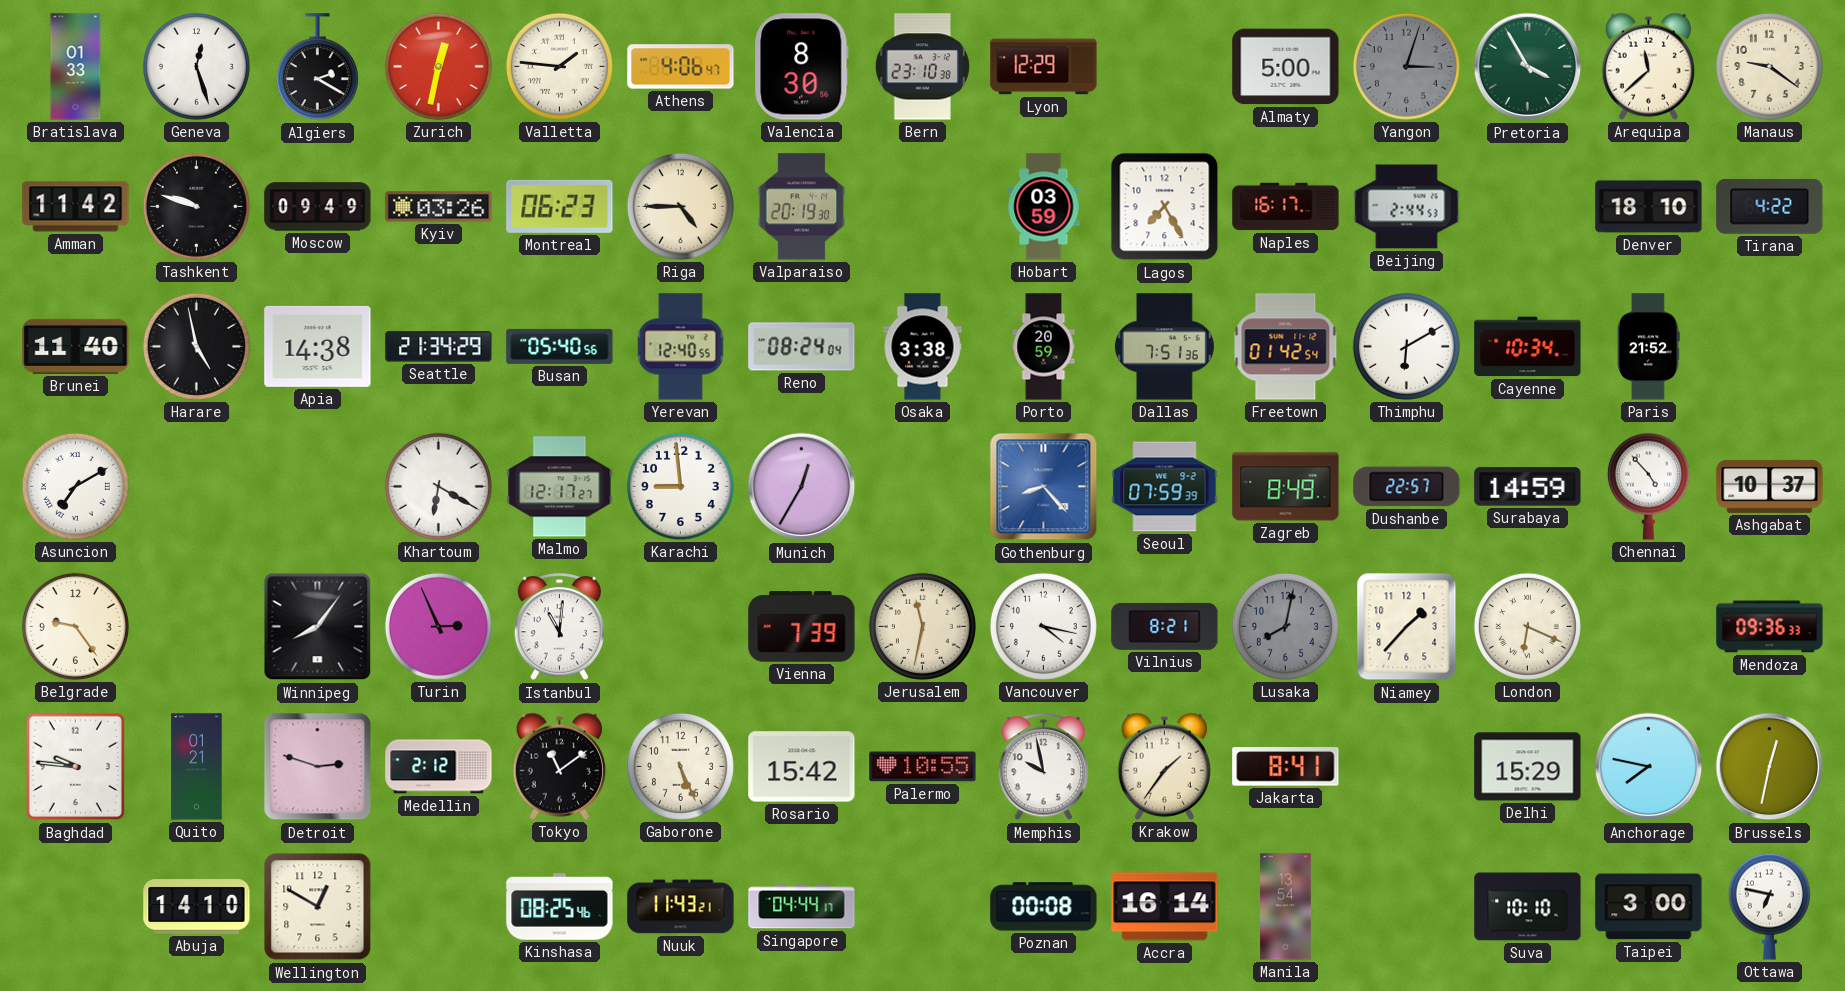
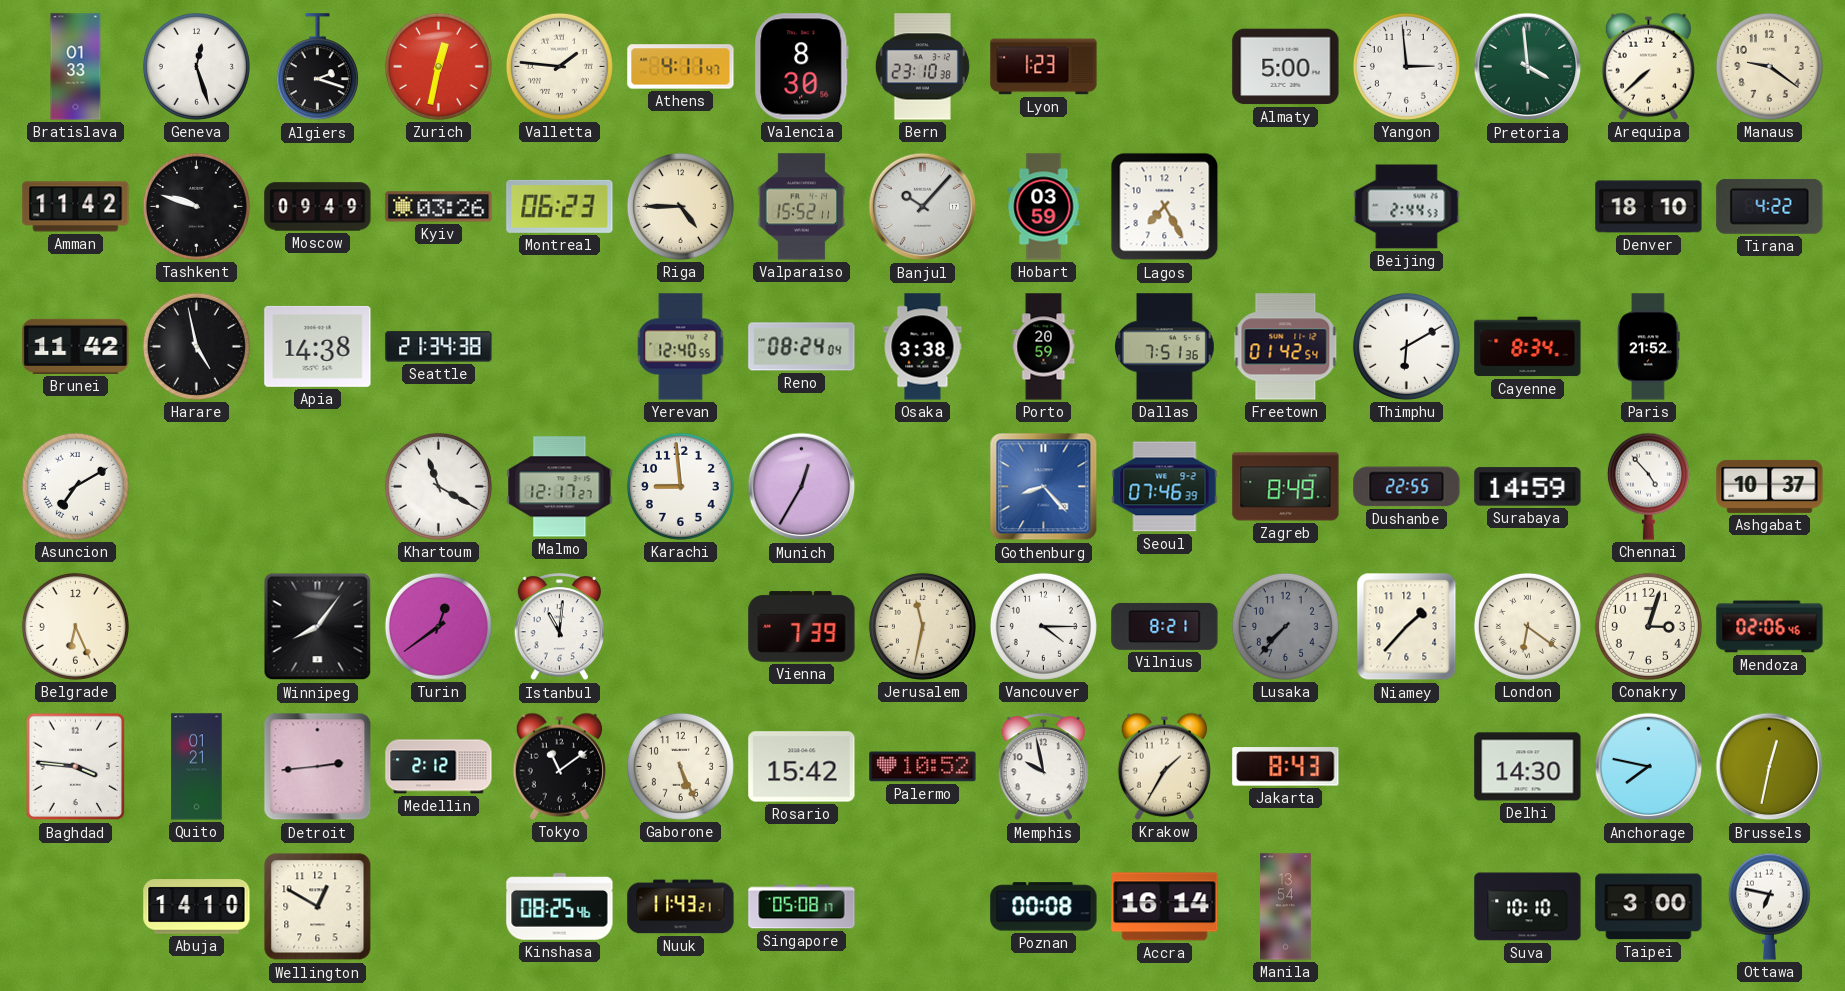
Algiers: 2:20 -> 2:18 (317, 67)
Athens: 4:06 -> 4:11 (681, 67)
Lyon: 12:29 -> 1:23 (1044, 67)
Yangon: 3:03 -> 2:59 (1406, 66)
Yangon dial: grey -> white (1406, 66)
Pretoria: 3:55 -> 3:59 (1528, 67)
Arequipa: 11:38 -> 7:38 (1648, 66)
Valparaiso: 20:19 -> 15:52 (802, 207)
Banjul: none -> 10:07 (923, 207)
Naples: 16:17 -> none (1286, 207)
Brunei: 11:40 -> 11:42 (76, 346)
Seattle: 21:34:29 -> 21:34:38 (439, 347)
Busan: 05:40 -> none (560, 346)
Cayenne: 10:34 -> 8:34 (1528, 347)
Khartoum: 6:20 -> 11:20 (438, 486)
Seoul: 07:59 -> 07:46 (1165, 487)
Dushanbe: 22:57 -> 22:55 (1407, 487)
Belgrade: 9:24 -> 6:26 (75, 626)
Turin: 2:56 -> 12:39 (438, 626)
Vancouver: 4:17 -> 4:15 (1043, 626)
Lusaka: 8:02 -> 7:37 (1285, 626)
London: 6:19 -> 6:21 (1527, 626)
Conakry: none -> 3:03 (1648, 626)
Mendoza: 09:36 -> 02:06 (1770, 627)
Baghdad: 9:46 -> 3:46 (76, 767)
Detroit: 2:48 -> 2:44 (318, 767)
Palermo: 10:55 -> 10:52 (923, 767)
Krakow: 1:36 -> 1:35 (1164, 766)
Jakarta: 8:41 -> 8:43 (1286, 767)
Delhi: 15:29 -> 14:30 (1528, 767)
Singapore: 04:44 -> 05:08 (802, 907)
